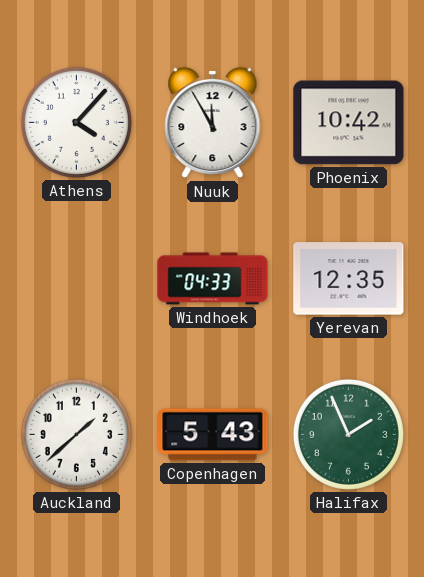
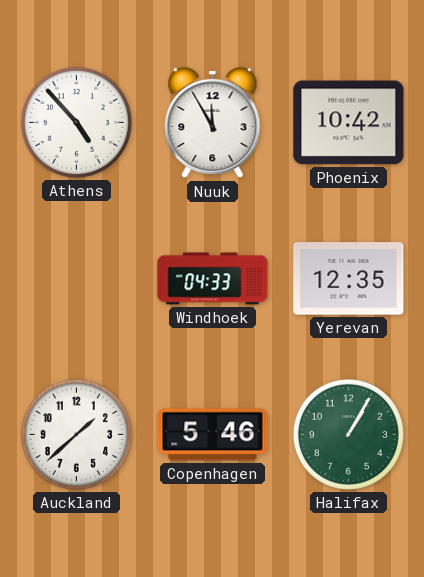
Athens: 4:07 -> 4:53 (76, 122)
Copenhagen: 5:43 -> 5:46 (213, 435)
Halifax: 1:56 -> 1:05 (348, 434)
